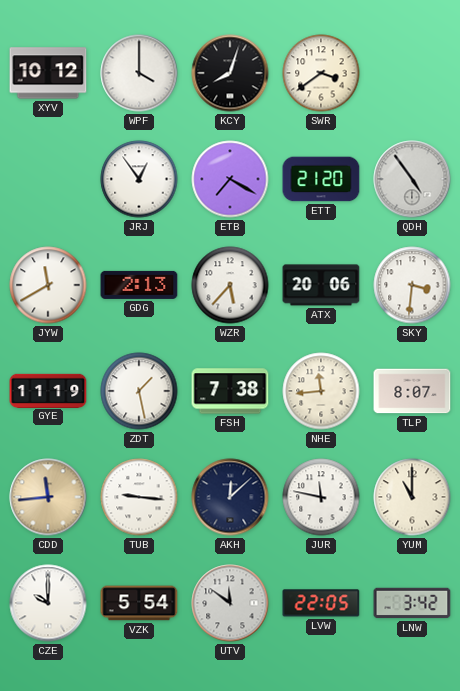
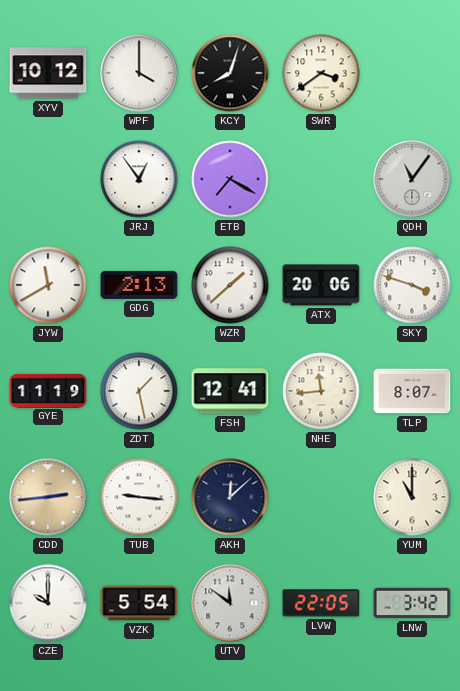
ETT: 21:20 -> none (321, 179)
QDH: 4:54 -> 11:06 (412, 179)
WZR: 5:37 -> 1:38 (230, 285)
SKY: 3:31 -> 3:48 (412, 285)
FSH: 7:38 -> 12:41 (230, 391)
CDD: 11:44 -> 2:44 (48, 497)
JUR: 11:47 -> none (321, 497)
